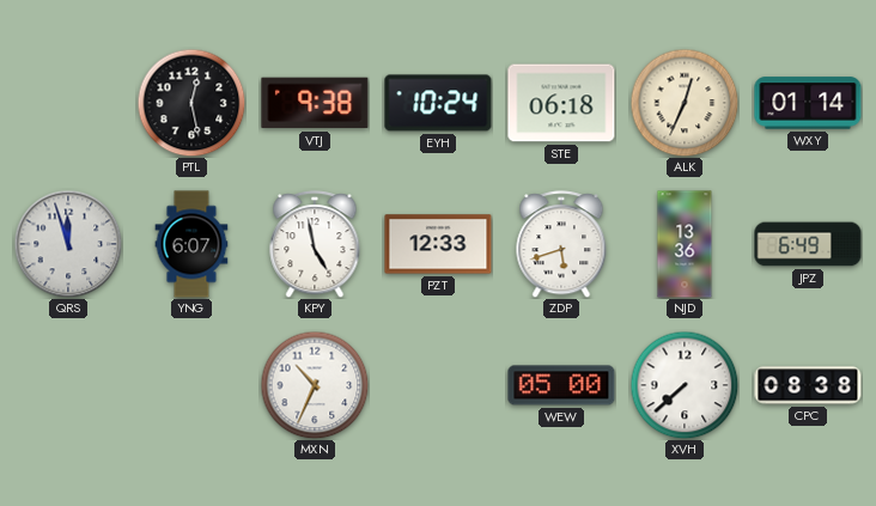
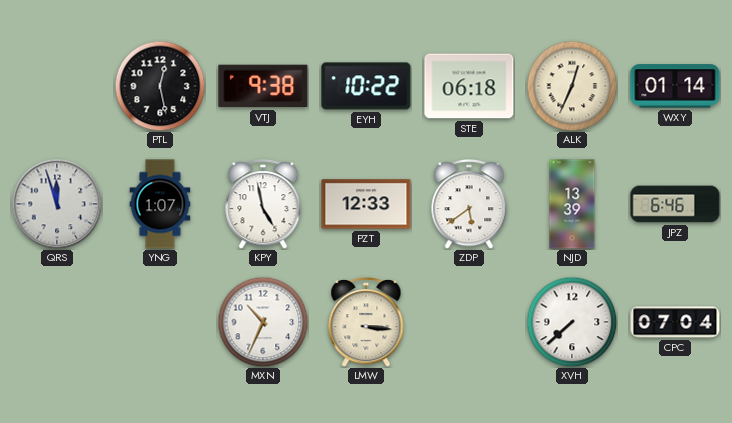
EYH: 10:24 -> 10:22 (366, 86)
YNG: 6:07 -> 1:07 (160, 204)
ZDP: 5:42 -> 5:39 (469, 204)
NJD: 13:36 -> 13:39 (572, 204)
JPZ: 6:49 -> 6:46 (675, 204)
LMW: none -> 3:16 (366, 322)
WEW: 05:00 -> none (561, 385)
CPC: 08:38 -> 07:04 (675, 322)
